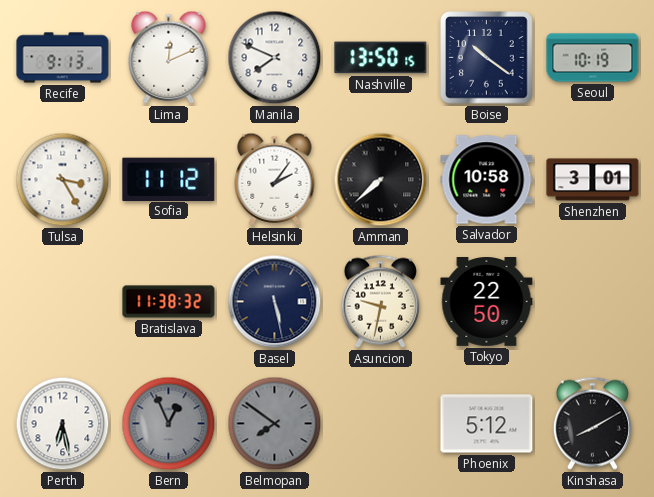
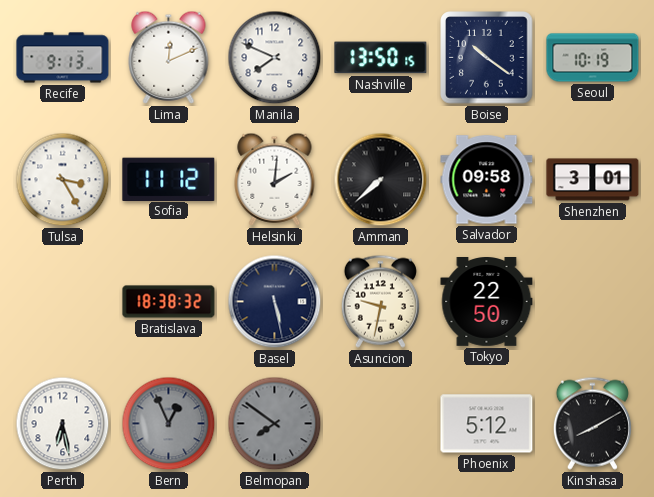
Helsinki: 2:06 -> 2:01 (275, 179)
Salvador: 10:58 -> 09:58 (487, 180)
Bratislava: 11:38 -> 18:38 (169, 302)
